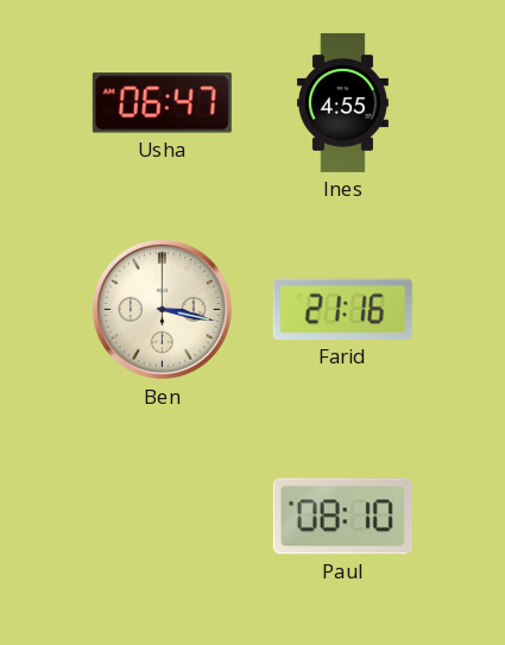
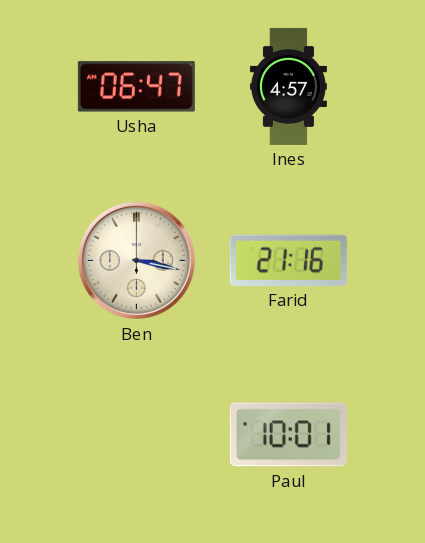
Ines: 4:55 -> 4:57 (288, 86)
Paul: 08:10 -> 10:01 (288, 435)
